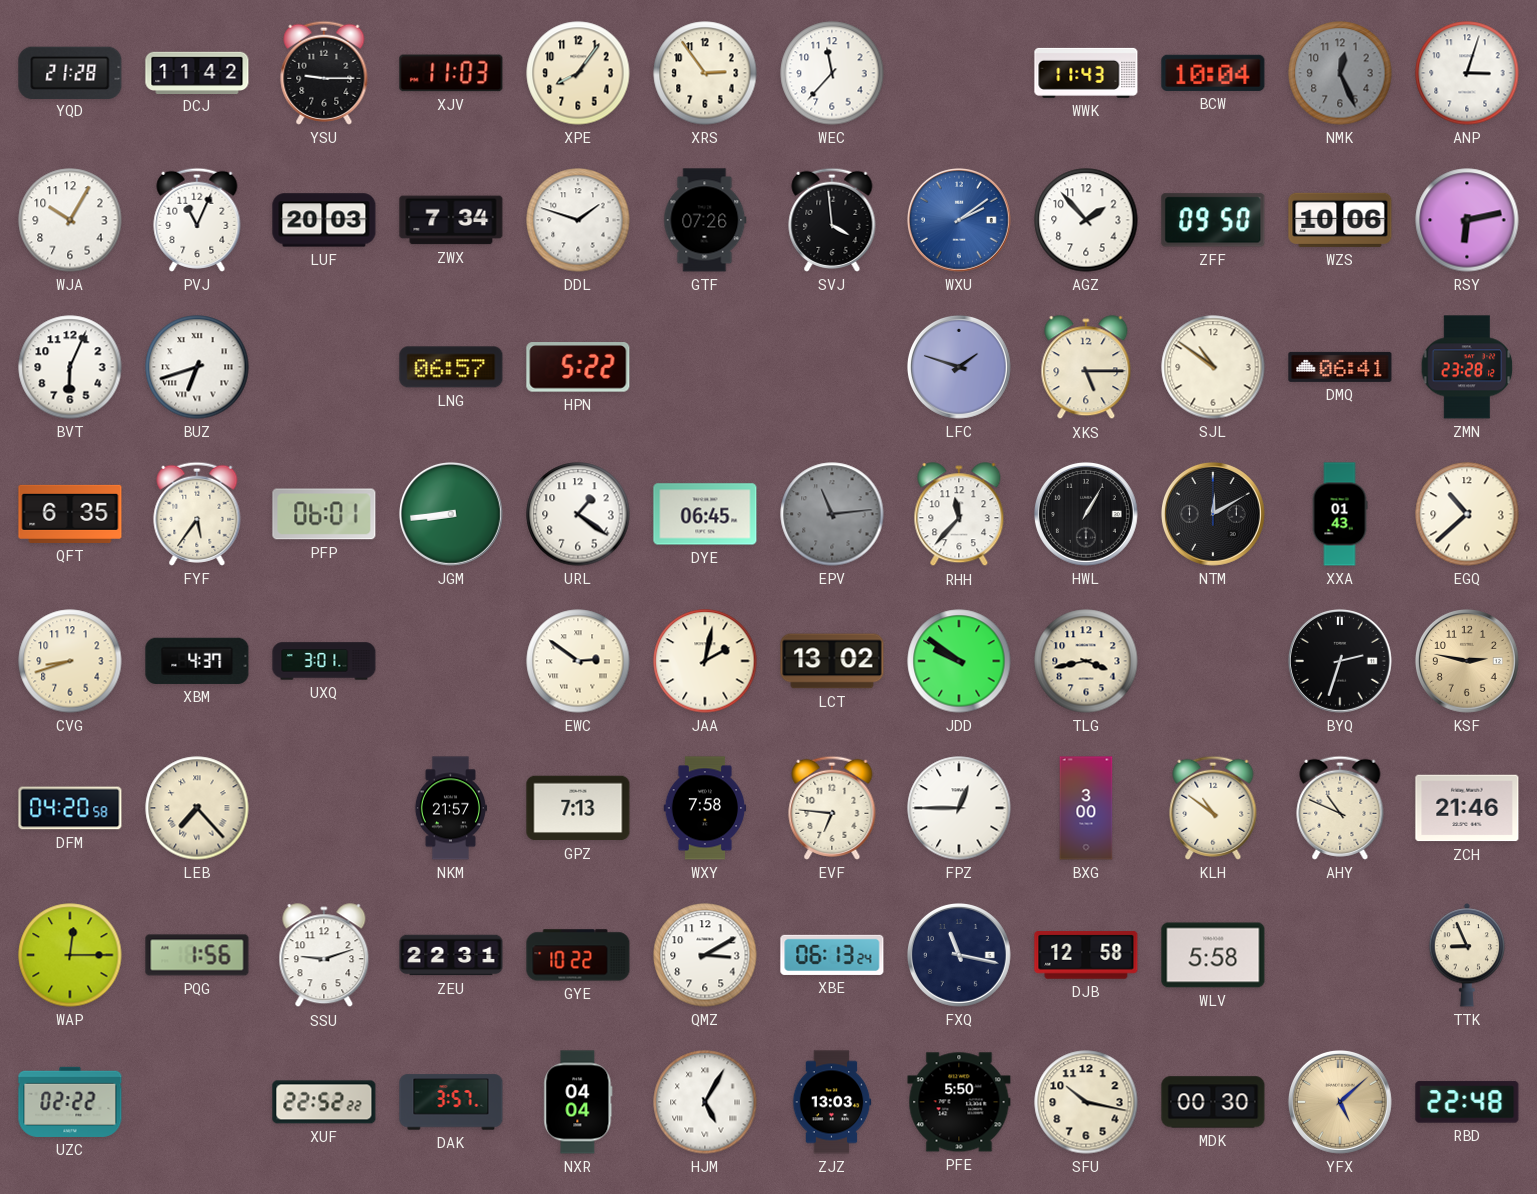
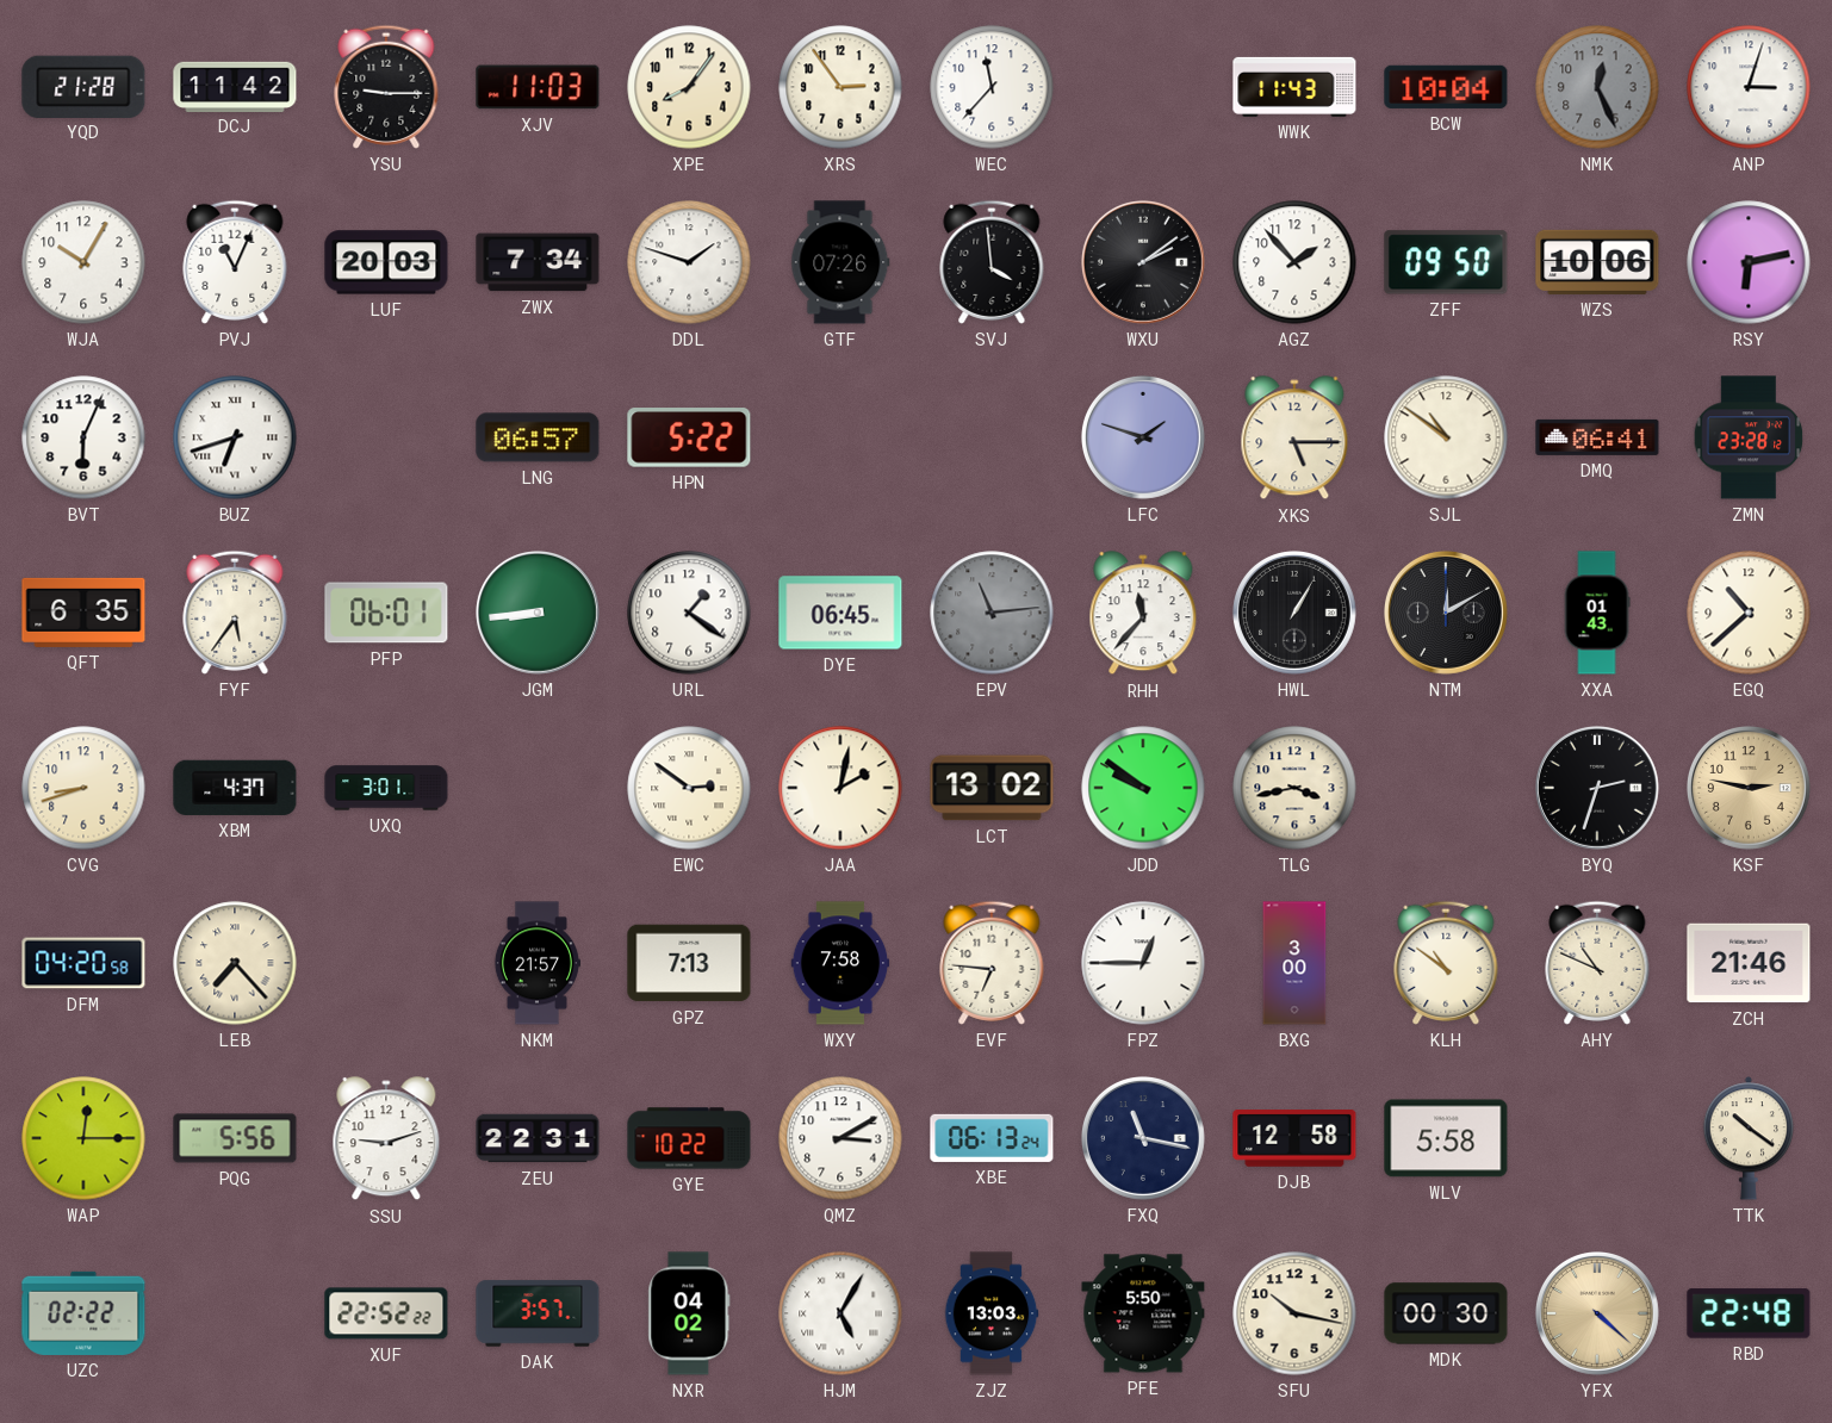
WXU dial: blue -> black (1143, 262)
PQG: 1:56 -> 5:56 (235, 1138)
TTK: 8:56 -> 10:21 (1747, 1138)
NXR: 04:04 -> 04:02 (689, 1313)
YFX: 5:08 -> 4:22 (1597, 1313)
